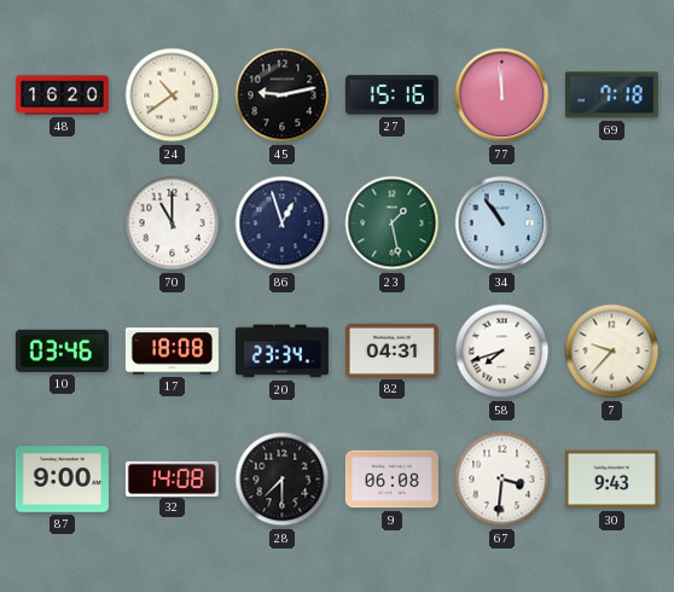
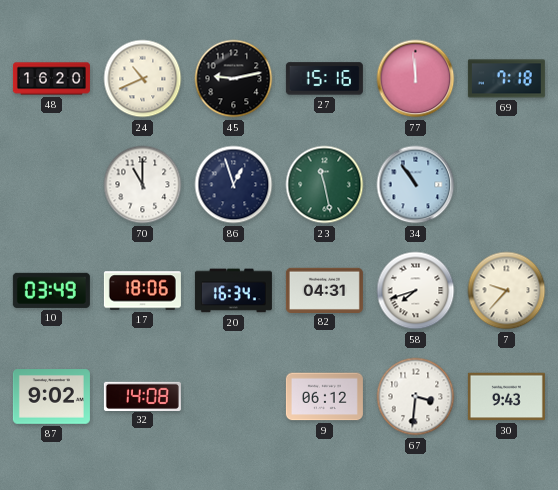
24: 10:39 -> 10:41 (143, 79)
23: 1:28 -> 11:28 (325, 185)
10: 03:46 -> 03:49 (51, 290)
17: 18:08 -> 18:06 (142, 291)
20: 23:34 -> 16:34 (233, 291)
87: 9:00 -> 9:02 (51, 397)
28: 7:30 -> none (283, 480)
9: 06:08 -> 06:12 (324, 397)
